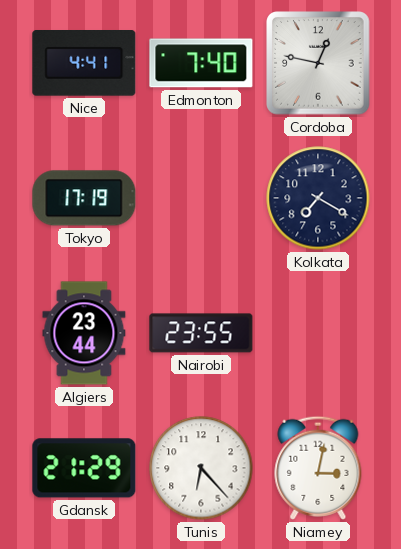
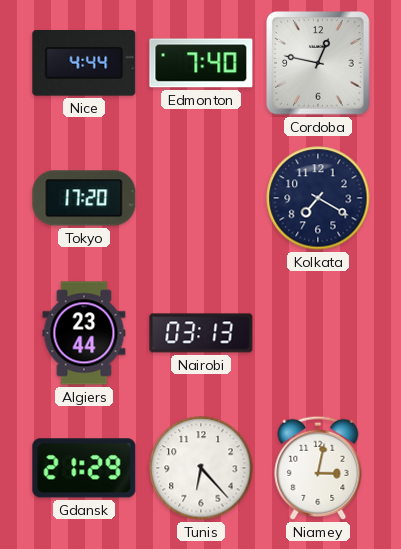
Nice: 4:41 -> 4:44 (84, 64)
Tokyo: 17:19 -> 17:20 (84, 198)
Nairobi: 23:55 -> 03:13 (201, 333)
